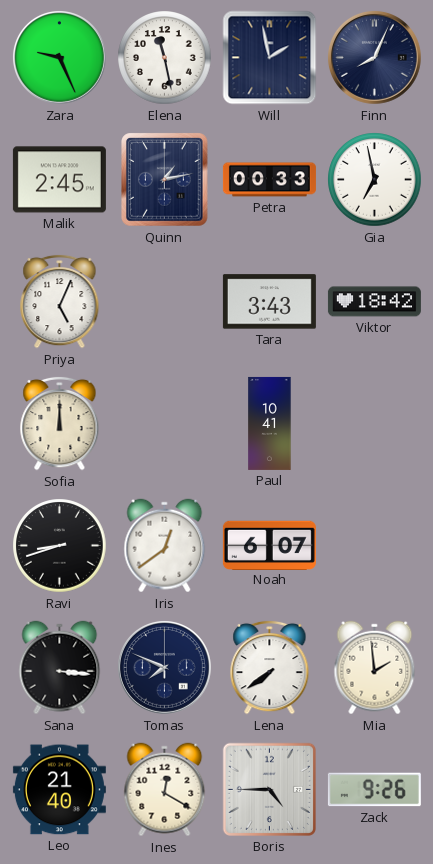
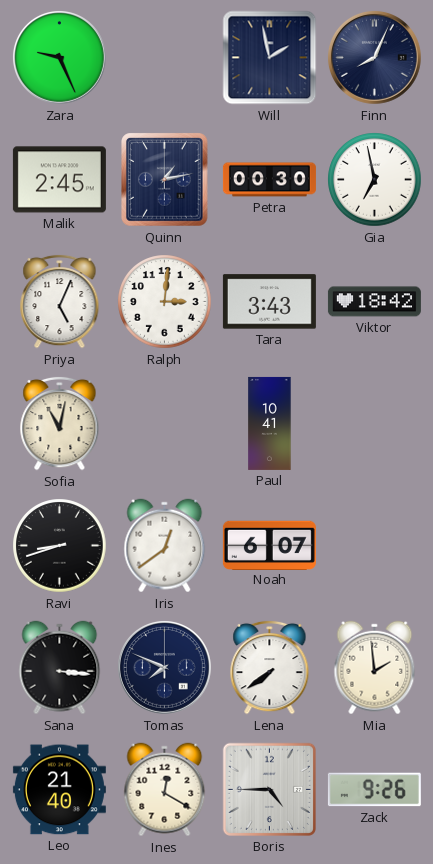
Elena: 11:28 -> none (165, 58)
Petra: 00:33 -> 00:30 (269, 180)
Ralph: none -> 3:01 (165, 302)
Sofia: 12:00 -> 11:02 (60, 423)
